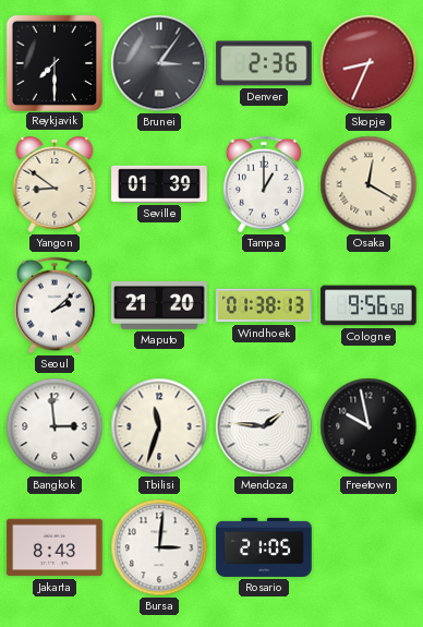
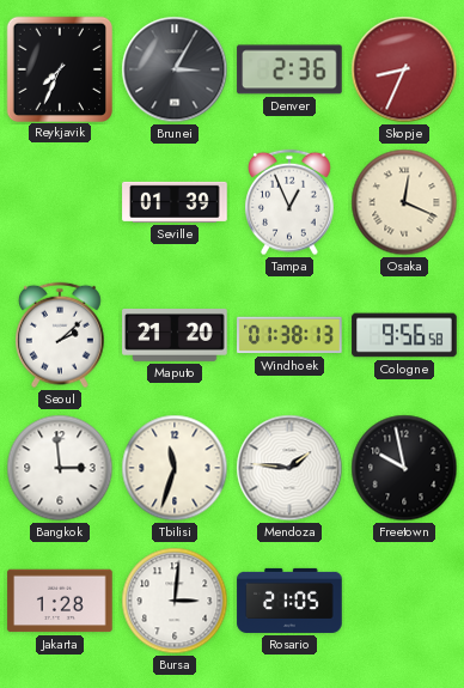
Reykjavik: 7:30 -> 7:34 (59, 68)
Brunei: 3:06 -> 3:05 (175, 69)
Yangon: 8:51 -> none (55, 184)
Tampa: 1:00 -> 12:56 (291, 202)
Osaka: 12:20 -> 12:19 (404, 202)
Jakarta: 8:43 -> 1:28 (60, 601)
